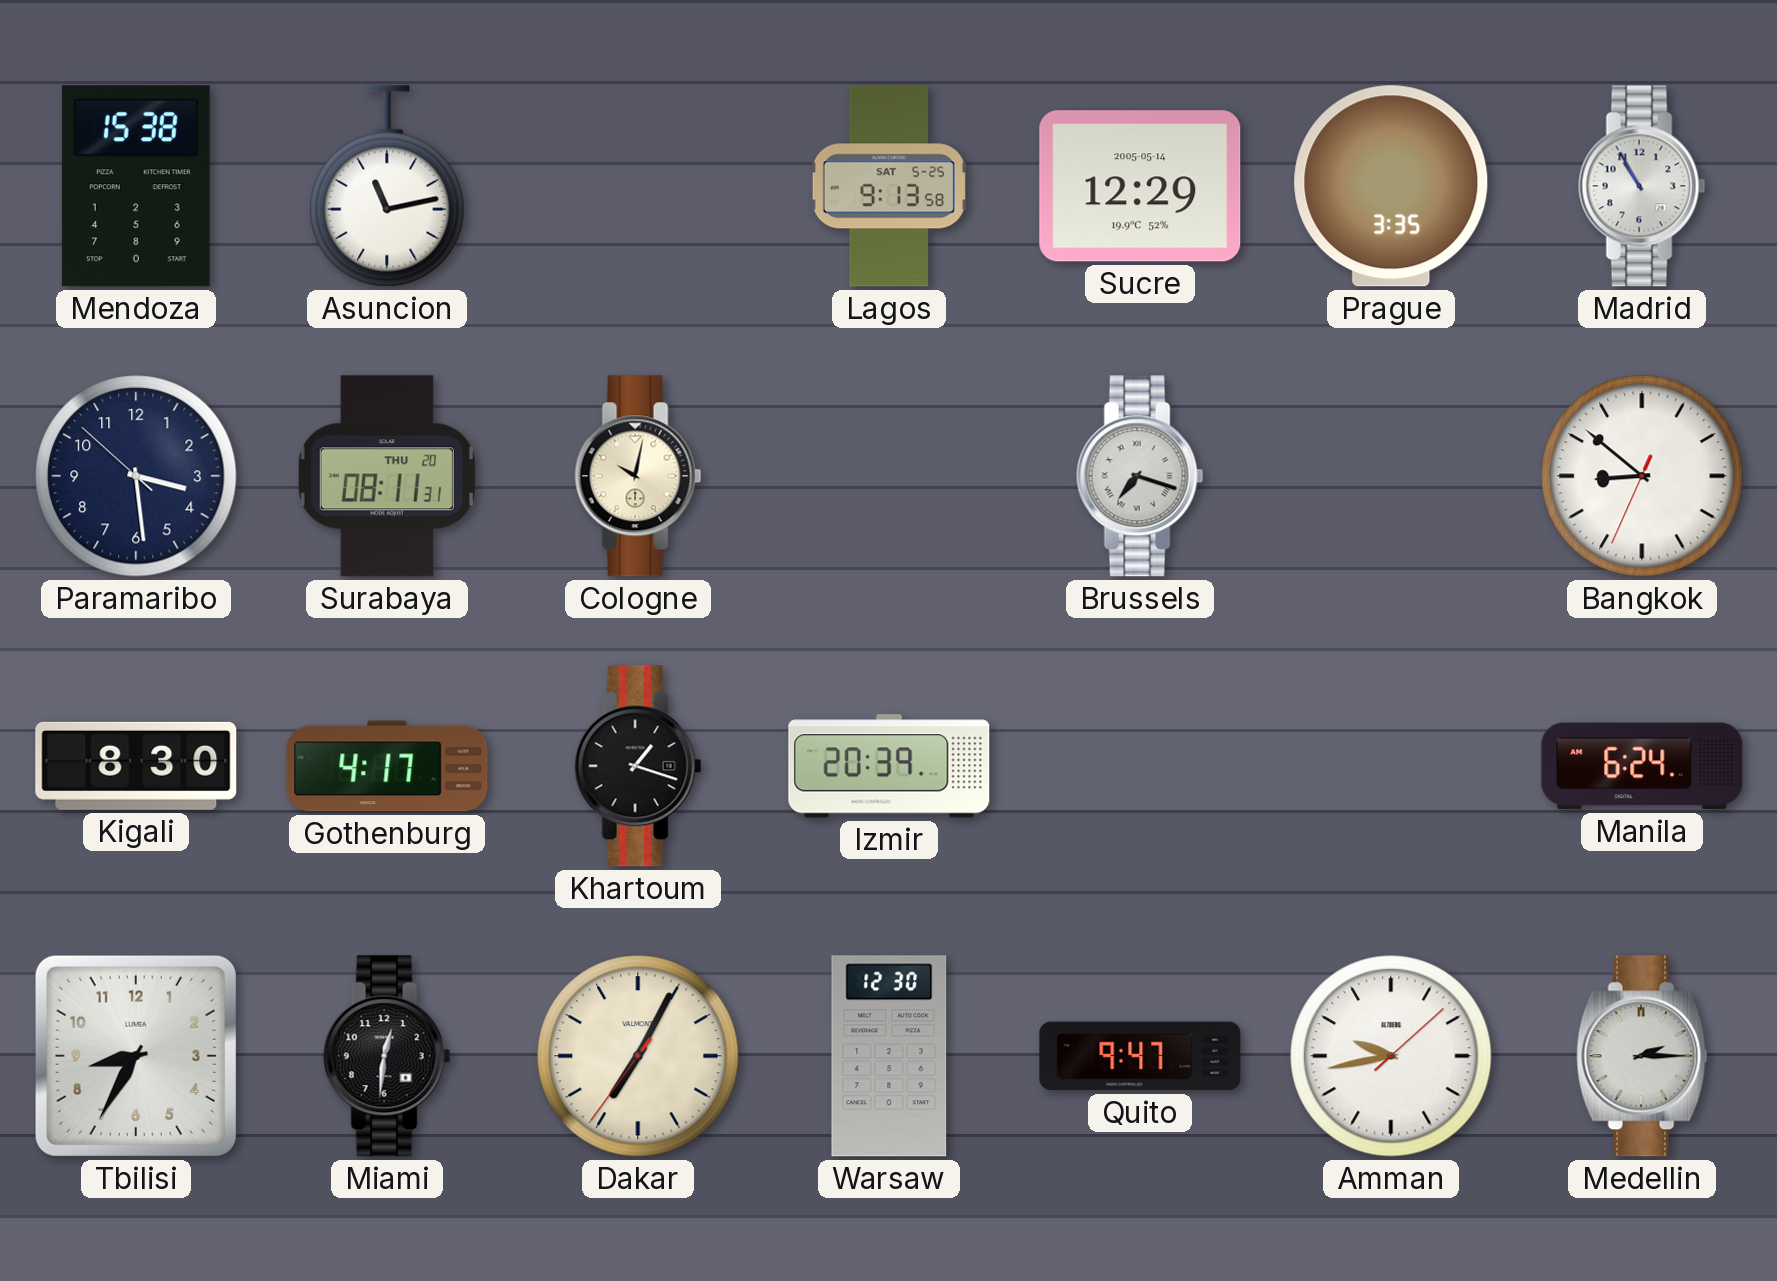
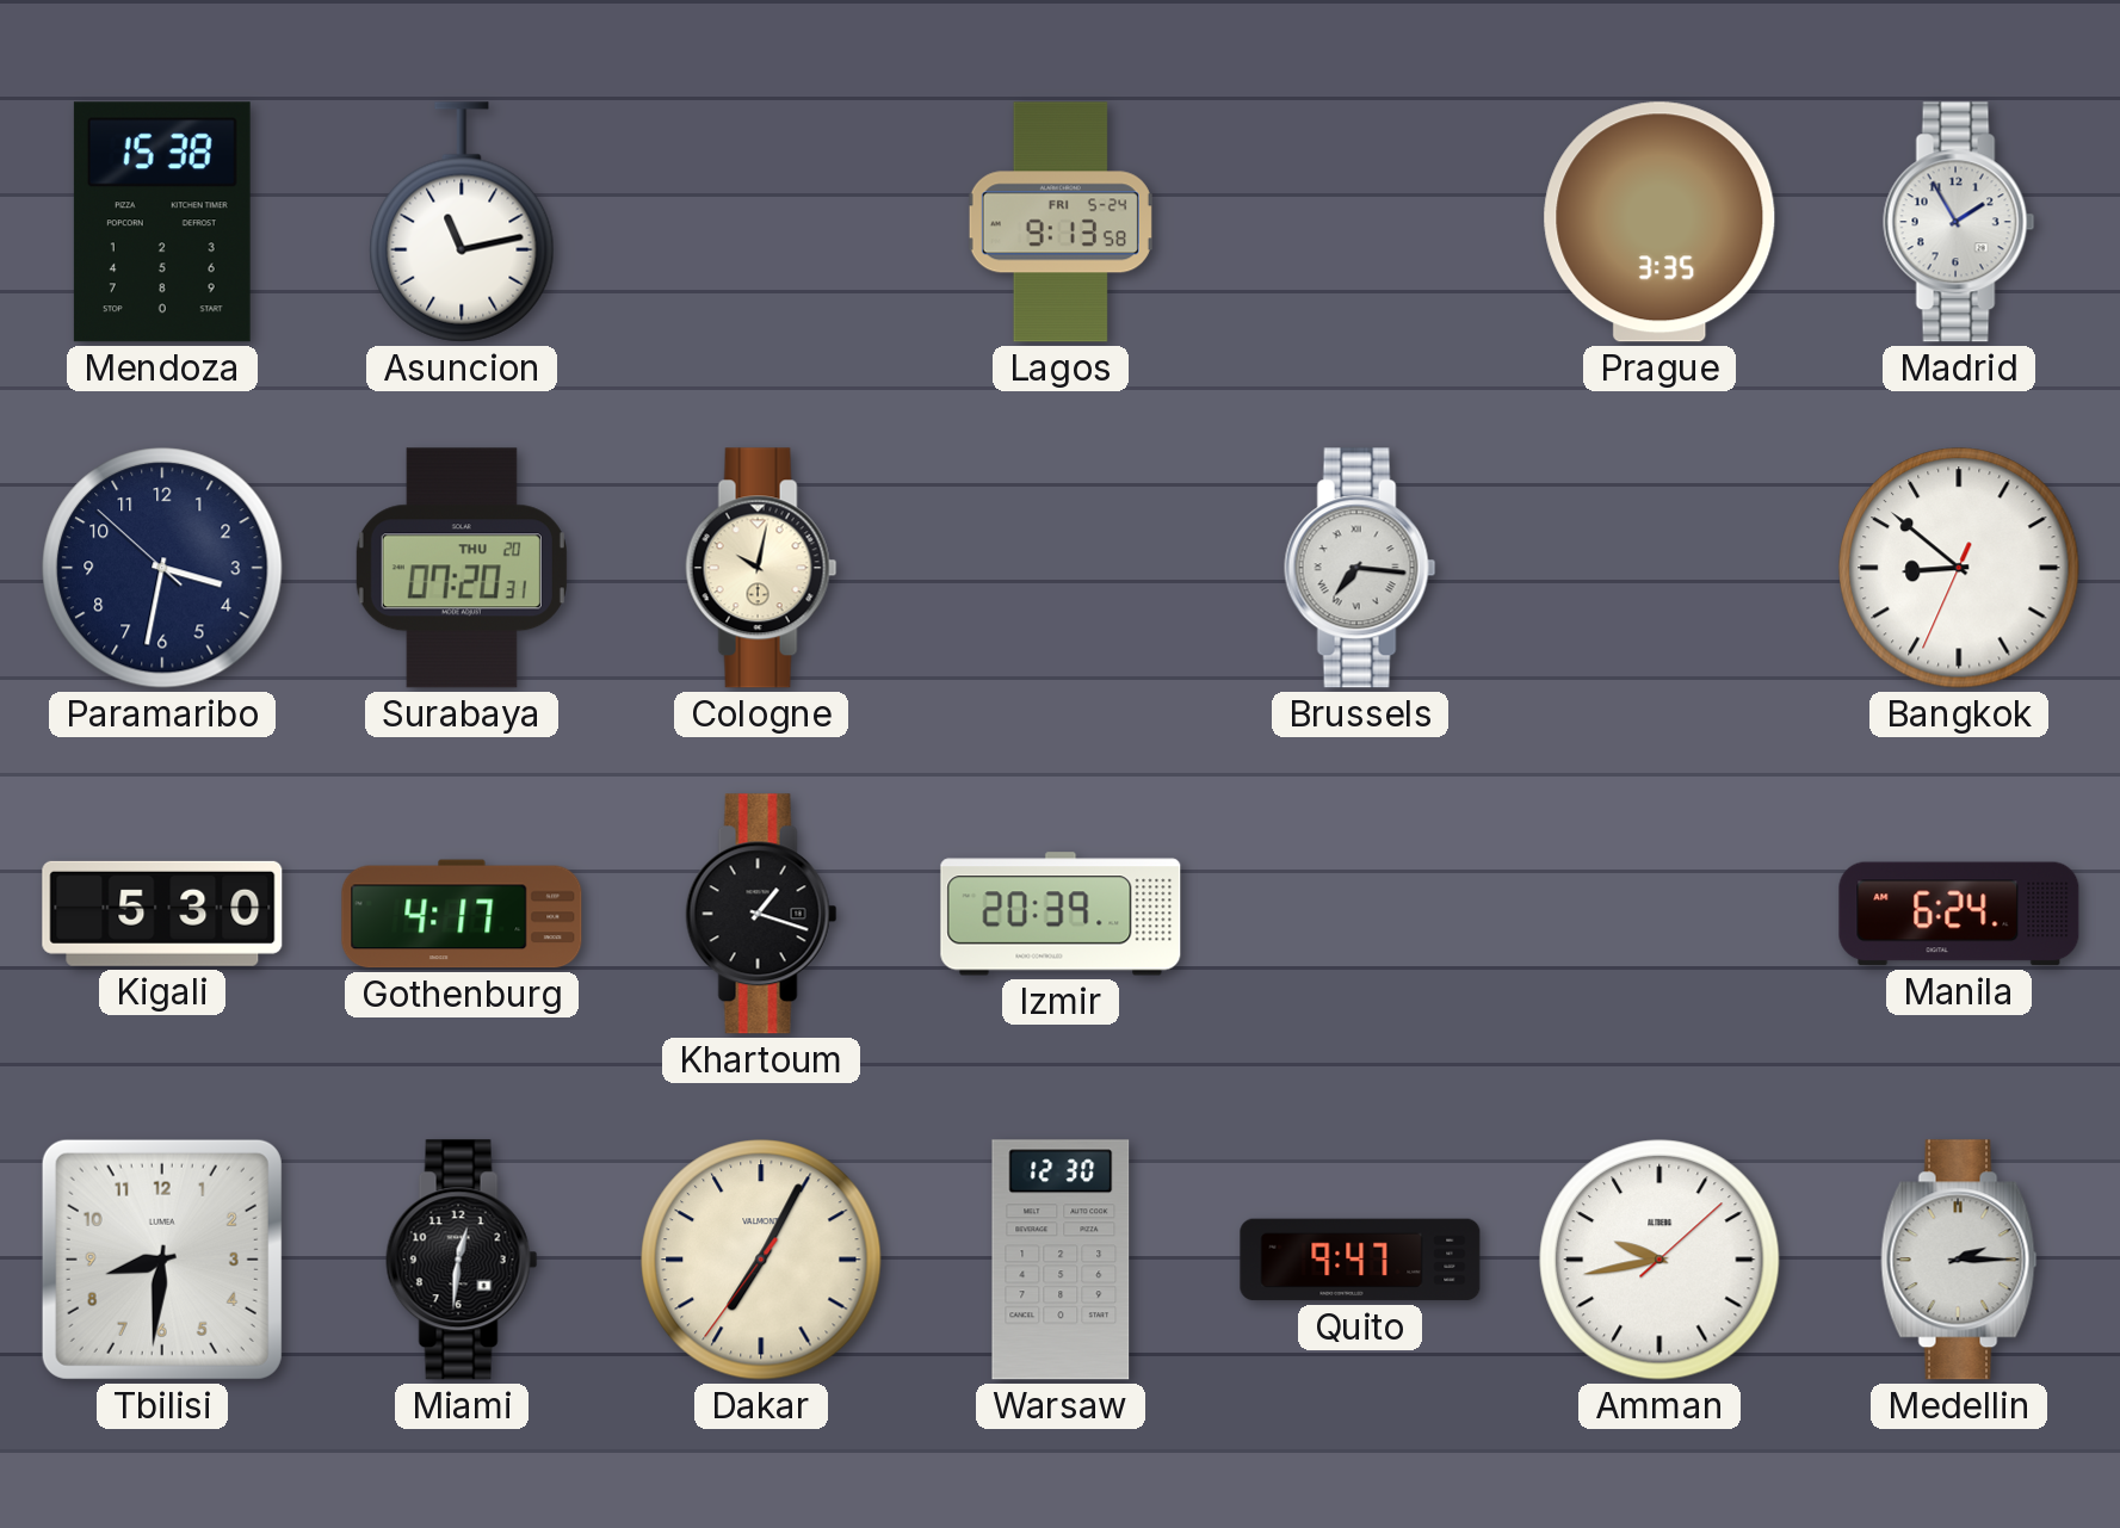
Lagos date: SAT 5-25 -> FRI 5-24 (1061, 222)
Sucre: 12:29 -> none (1140, 186)
Madrid: 10:55 -> 1:55 (1959, 222)
Paramaribo: 3:28 -> 3:31 (162, 568)
Surabaya: 08:11 -> 07:20 (462, 568)
Brussels: 7:18 -> 7:16 (1360, 568)
Kigali: 8:30 -> 5:30 (162, 914)
Tbilisi: 8:35 -> 8:31 (162, 1260)
